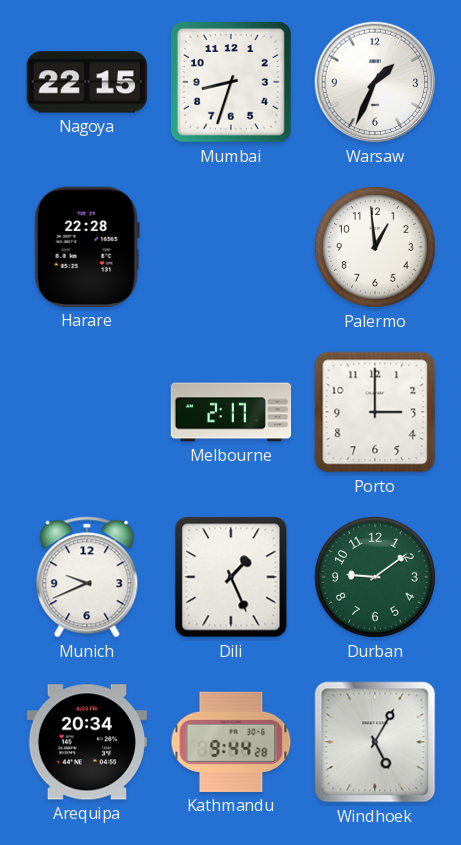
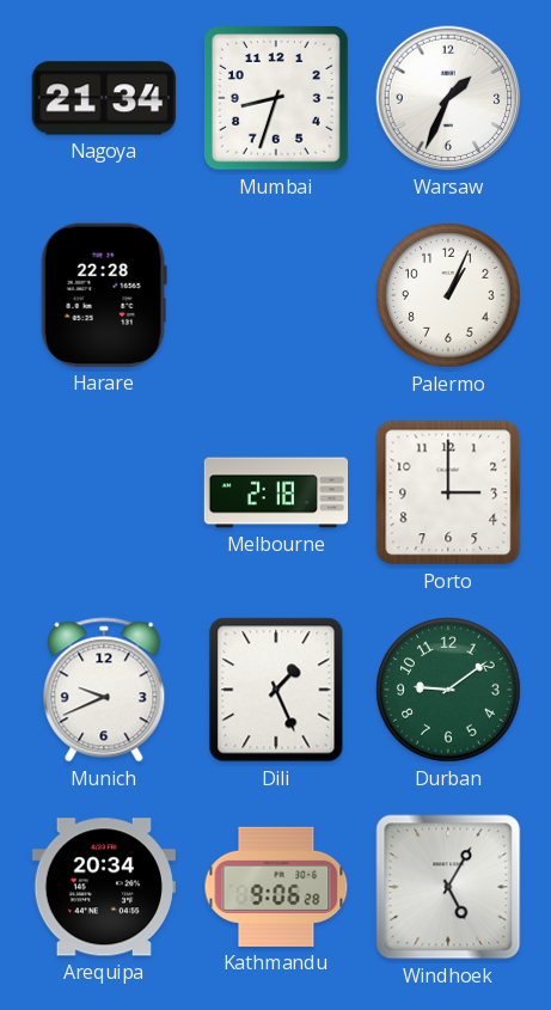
Nagoya: 22:15 -> 21:34 (104, 98)
Palermo: 12:59 -> 1:04 (449, 296)
Melbourne: 2:17 -> 2:18 (276, 492)
Kathmandu: 9:44 -> 9:06 (276, 887)
